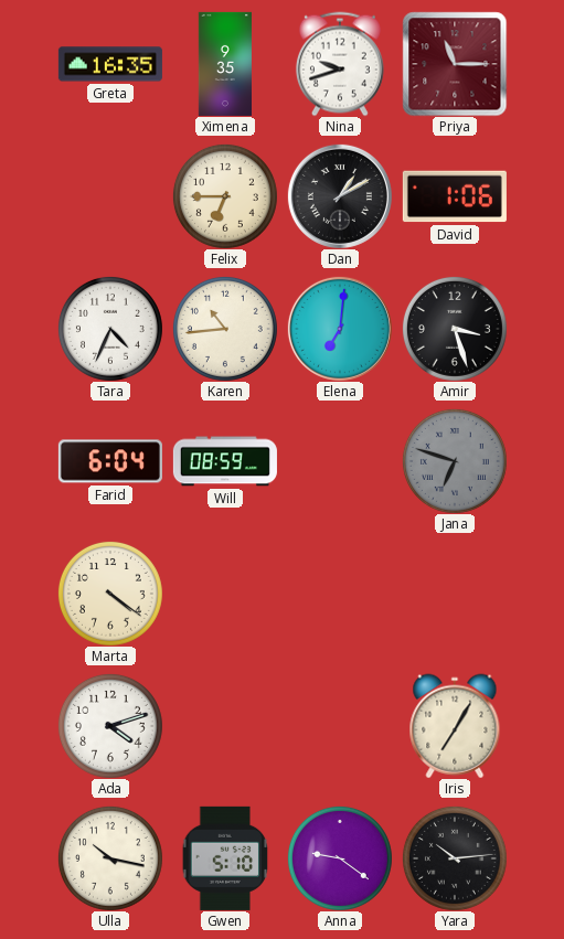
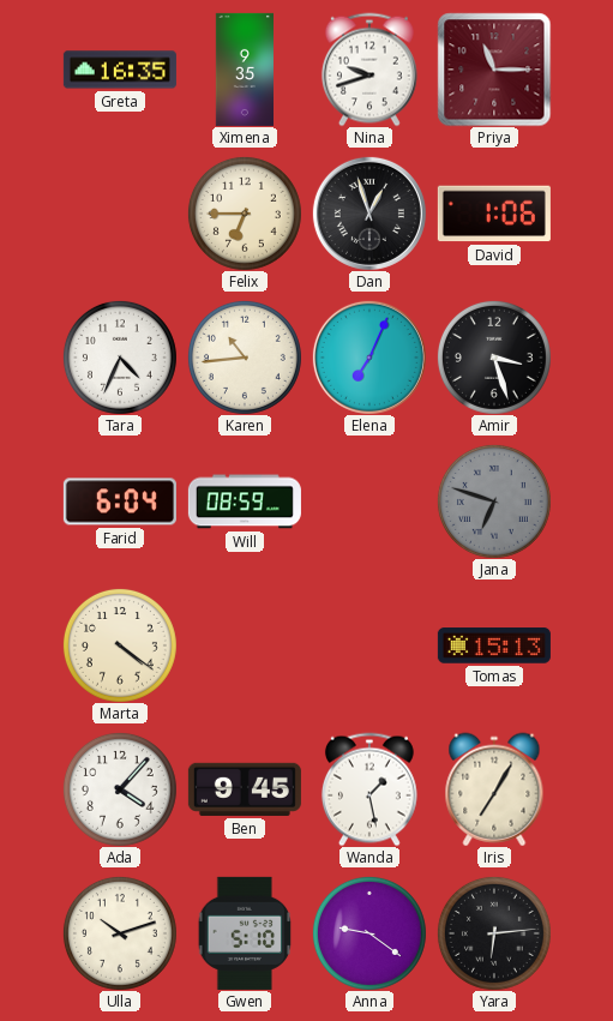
Dan: 1:10 -> 12:57 (369, 214)
Elena: 7:01 -> 7:04 (369, 358)
Tomas: none -> 15:13 (494, 645)
Ada: 4:12 -> 4:07 (120, 789)
Ben: none -> 9:45 (245, 789)
Wanda: none -> 1:28 (369, 789)
Ulla: 10:17 -> 10:12 (120, 933)
Yara: 10:14 -> 6:14 (494, 933)
